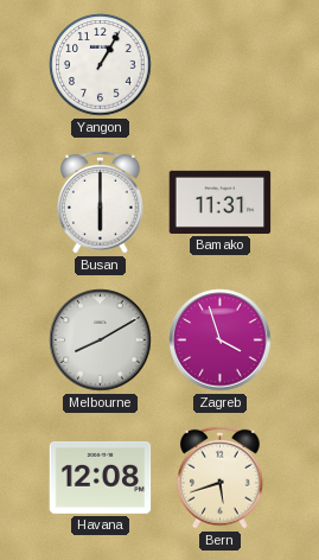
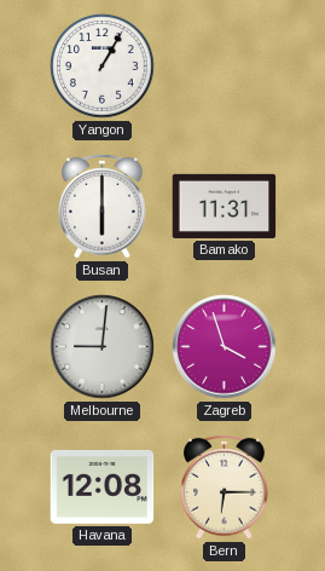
Melbourne: 8:10 -> 9:01 (103, 347)
Bern: 5:42 -> 6:15 (225, 486)
